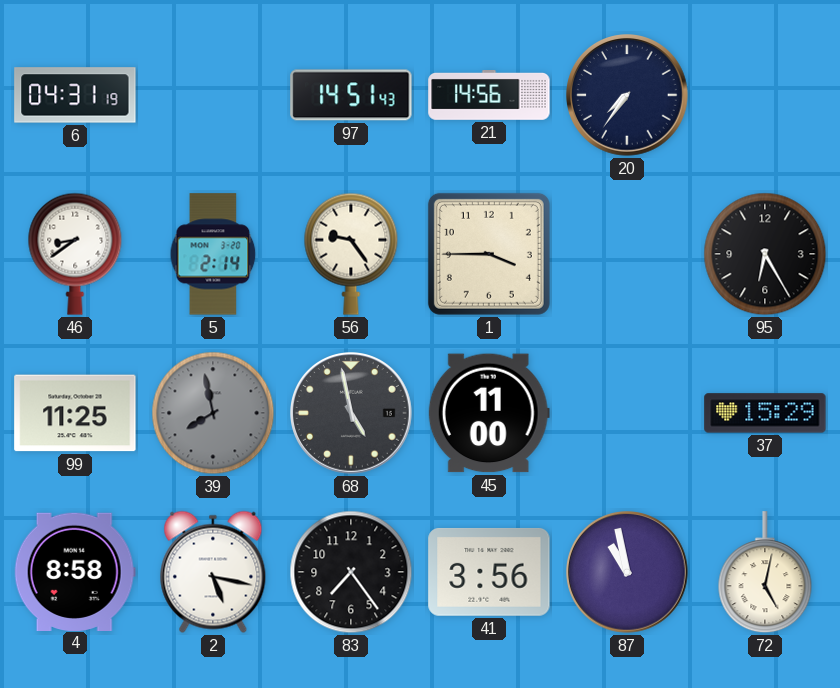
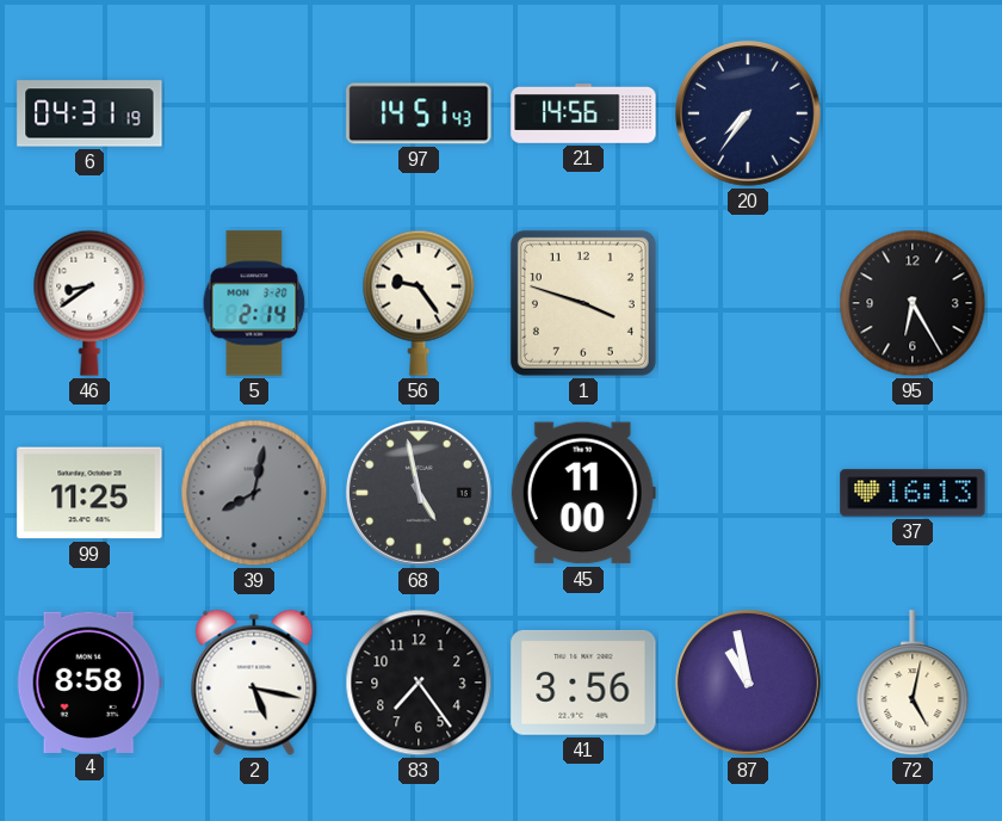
1: 3:45 -> 3:48 (583, 303)
39: 7:58 -> 8:02 (254, 493)
37: 15:29 -> 16:13 (913, 493)
